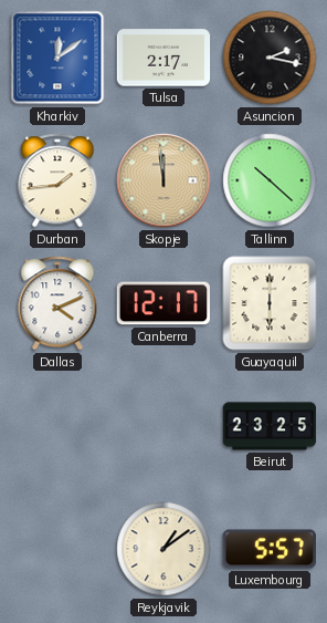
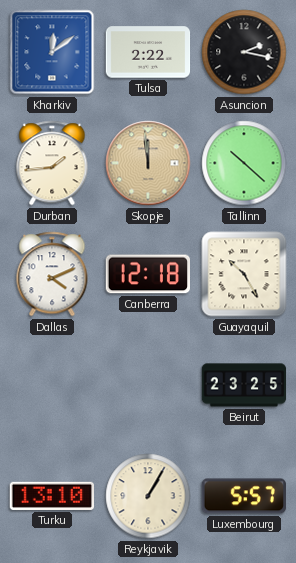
Tulsa: 2:17 -> 2:22 (148, 52)
Canberra: 12:17 -> 12:18 (147, 274)
Guayaquil: 6:00 -> 10:25 (244, 274)
Turku: none -> 13:10 (51, 496)
Reykjavik: 1:09 -> 1:05 (148, 496)
